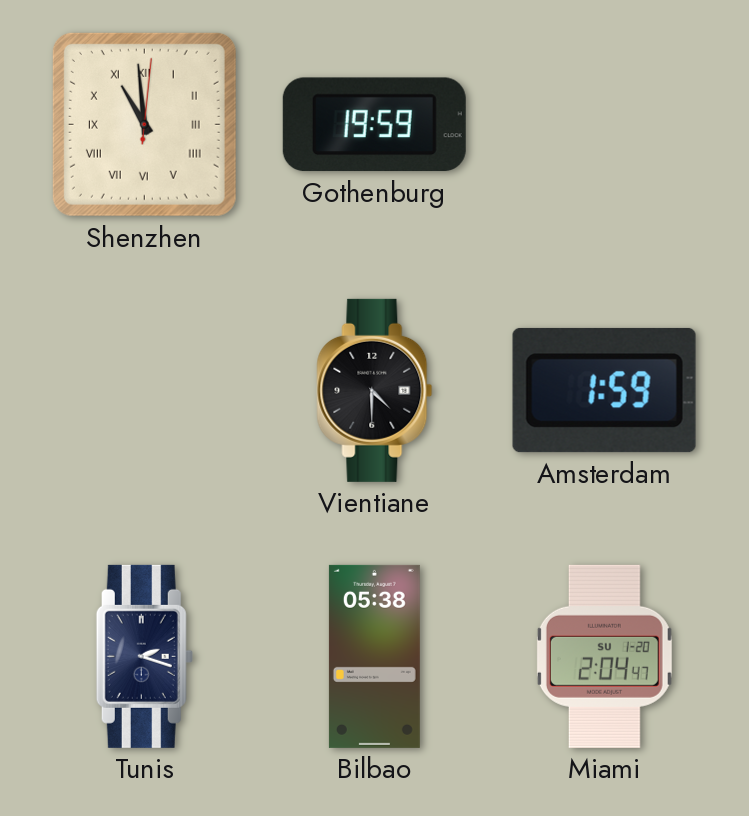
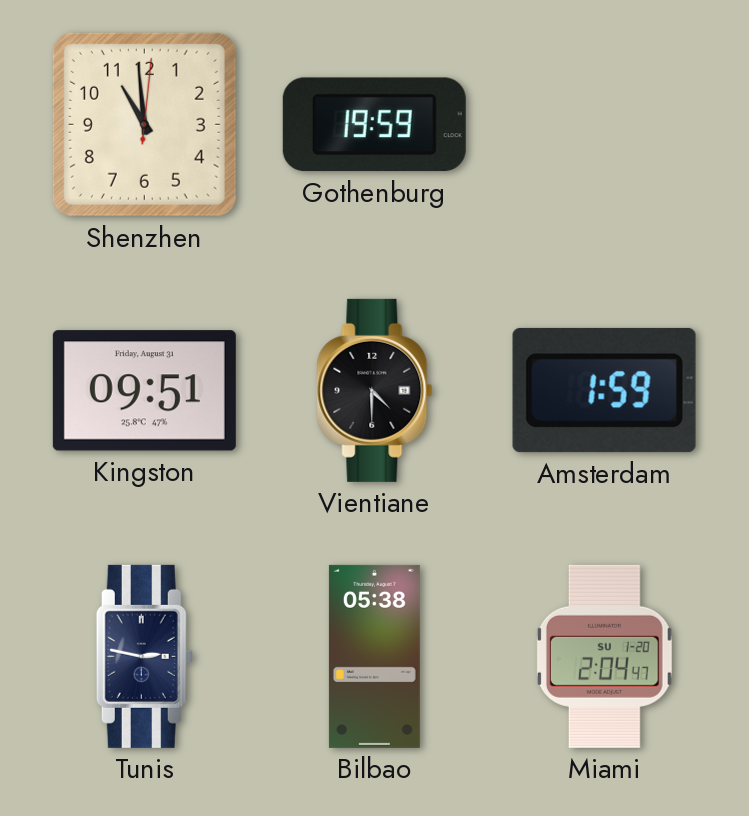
Shenzhen numerals: Roman -> Arabic (144, 124)
Kingston: none -> 09:51 (144, 391)
Tunis: 2:18 -> 2:47 (144, 656)
